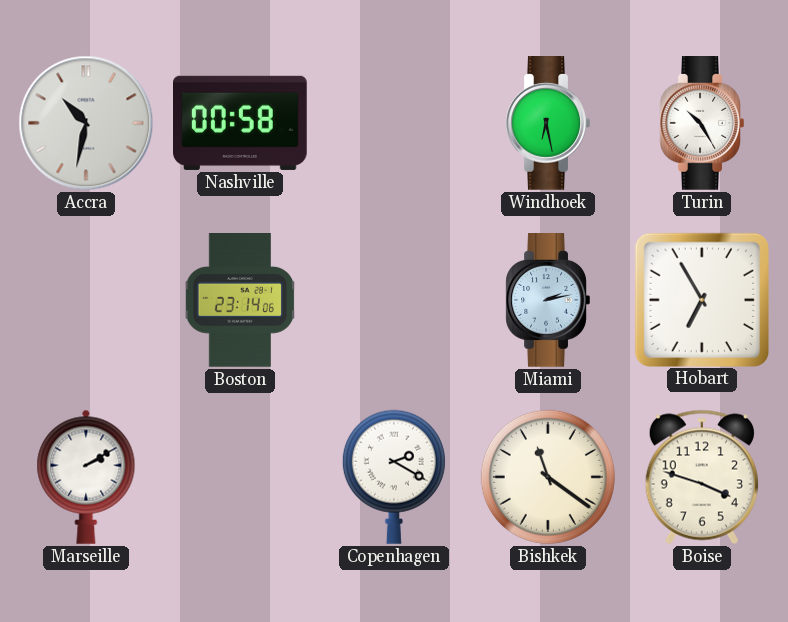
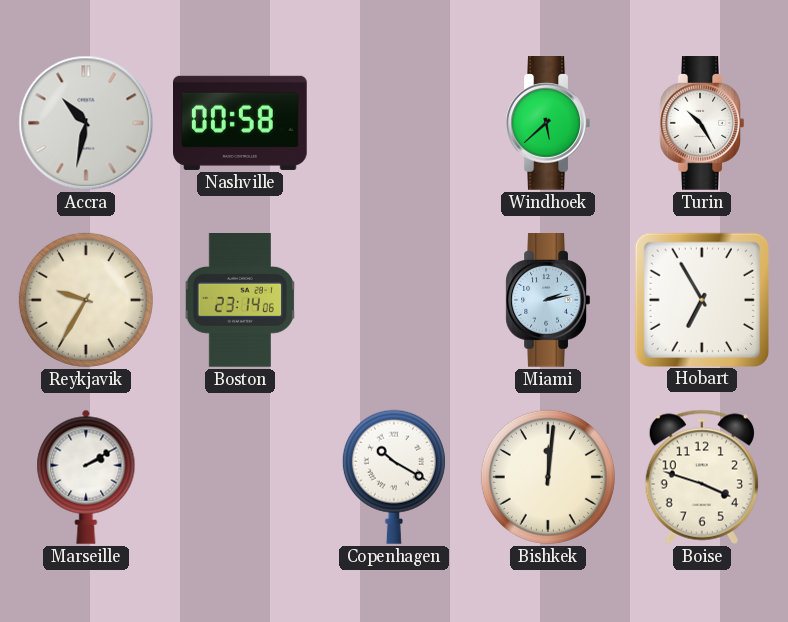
Windhoek: 6:28 -> 5:38 (548, 124)
Reykjavik: none -> 9:35 (86, 300)
Copenhagen: 2:20 -> 10:20 (394, 477)
Bishkek: 11:21 -> 12:01 (548, 477)
